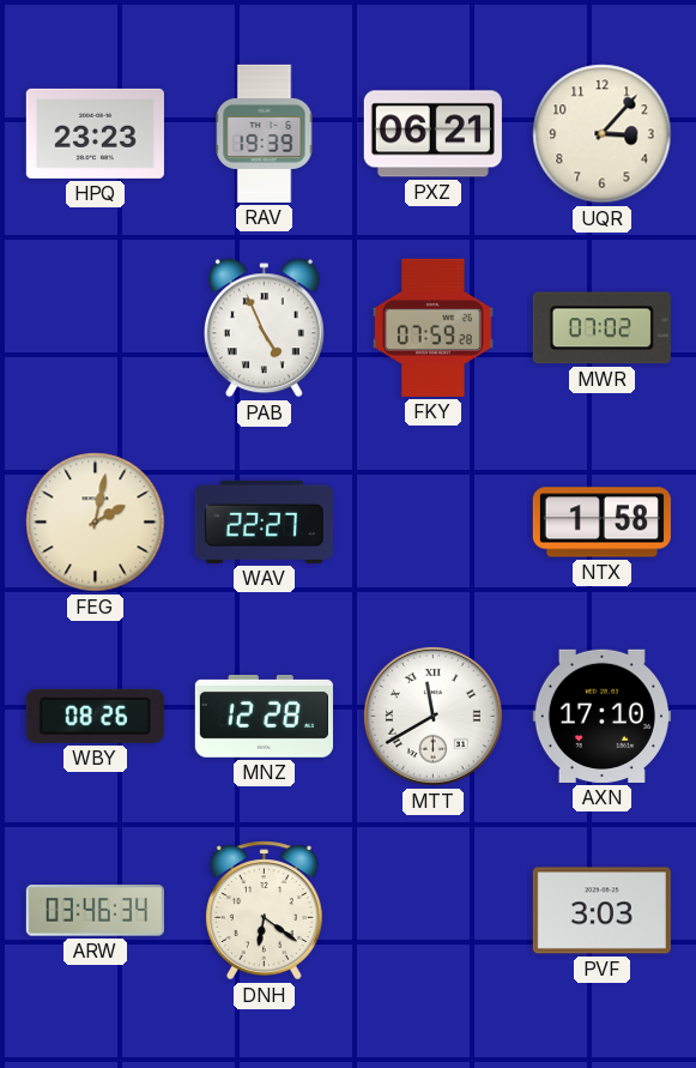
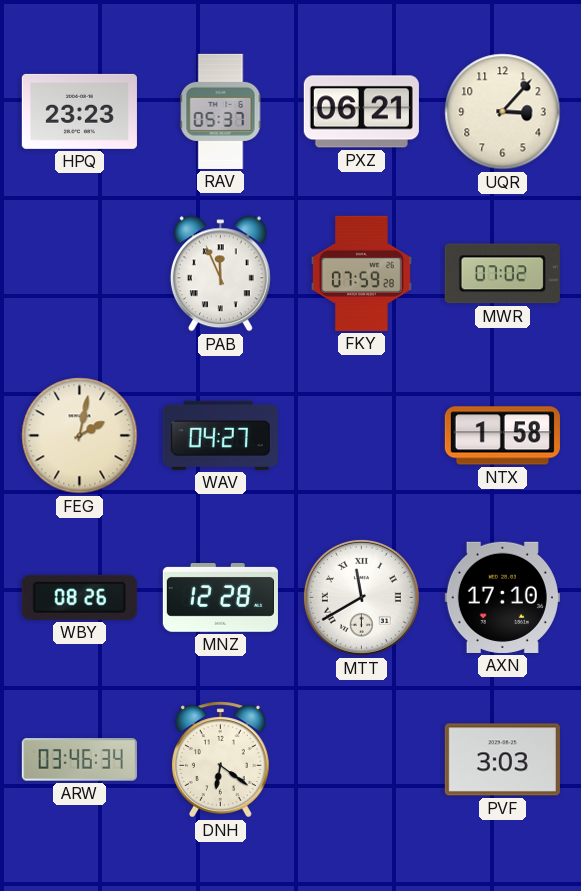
RAV: 19:39 -> 05:37 (221, 111)
PAB: 4:56 -> 11:56 (220, 274)
WAV: 22:27 -> 04:27 (220, 435)
